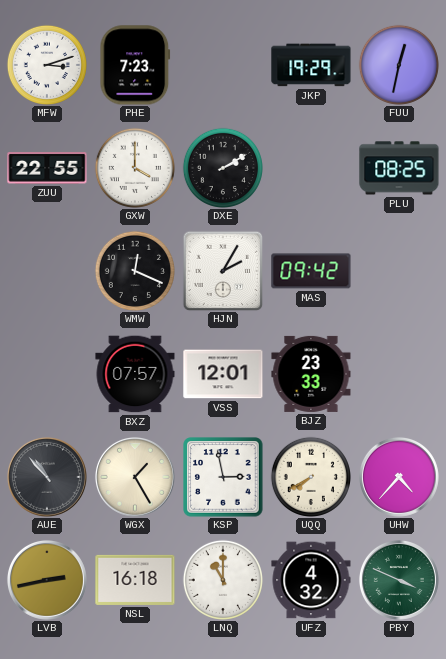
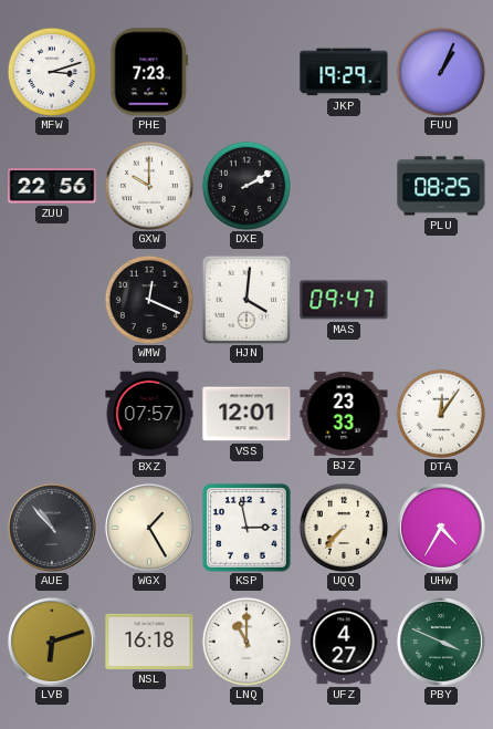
FUU: 12:32 -> 1:04 (441, 72)
ZUU: 22:55 -> 22:56 (52, 186)
GXW: 4:00 -> 10:00 (149, 186)
HJN: 2:05 -> 4:01 (246, 300)
MAS: 09:42 -> 09:47 (344, 300)
DTA: none -> 12:06 (441, 414)
UQQ: 7:40 -> 7:37 (344, 528)
UHW: 4:37 -> 4:35 (441, 528)
LVB: 2:43 -> 6:12 (52, 642)
UFZ: 4:32 -> 4:27 (344, 642)
